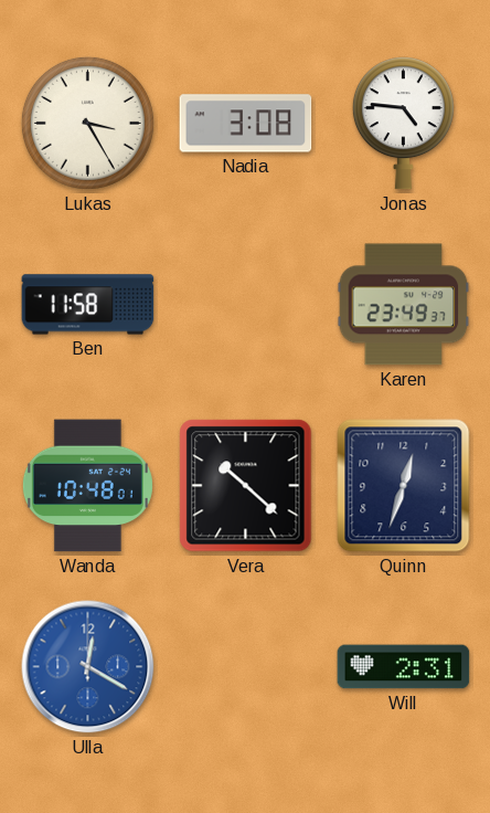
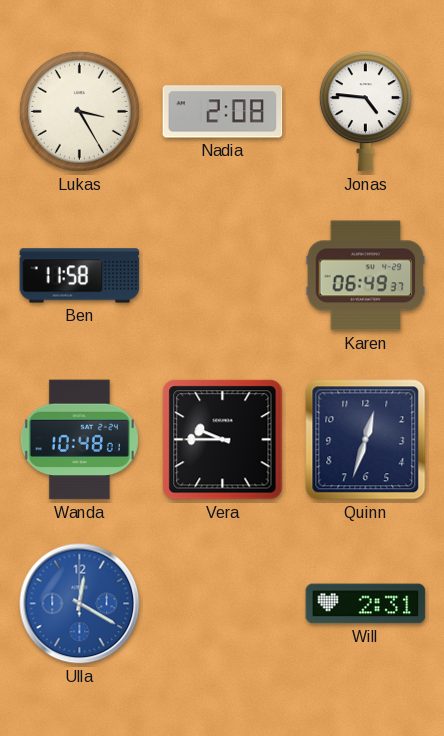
Nadia: 3:08 -> 2:08 (223, 112)
Karen: 23:49 -> 06:49 (366, 276)
Vera: 10:22 -> 9:45 (223, 440)
